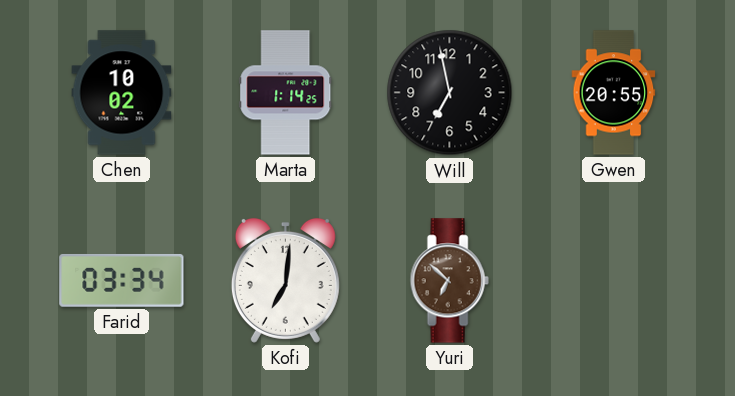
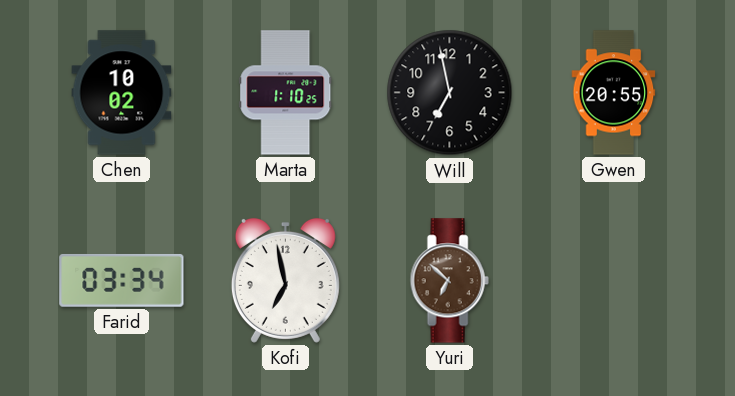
Marta: 1:14 -> 1:10 (286, 93)
Kofi: 7:01 -> 6:58 (285, 280)
